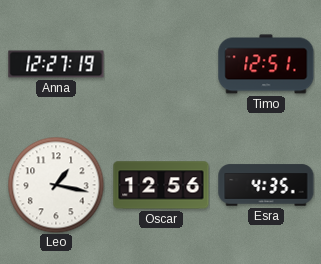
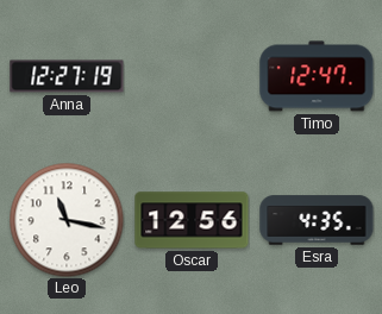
Timo: 12:51 -> 12:47 (317, 76)
Leo: 1:17 -> 11:17 (67, 220)
